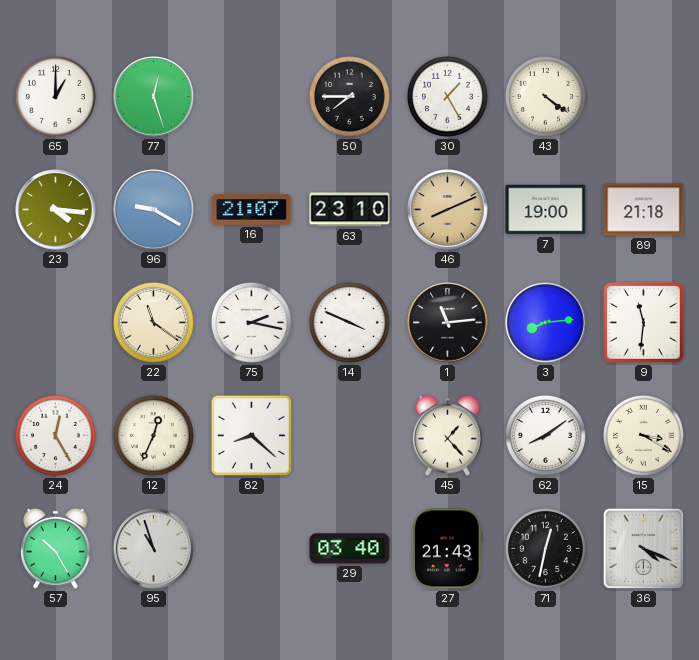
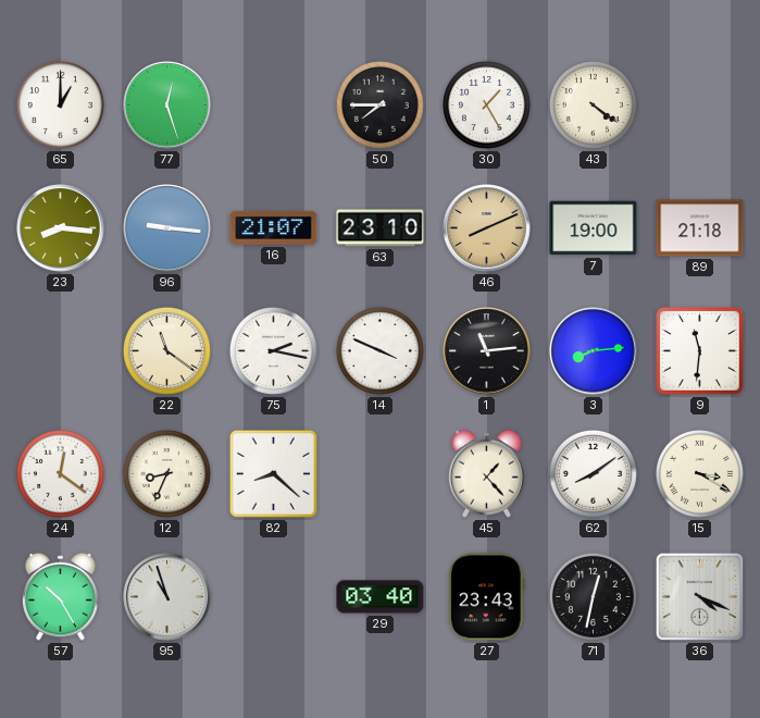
23: 4:16 -> 8:16 (61, 228)
96: 9:20 -> 9:16 (167, 228)
24: 12:25 -> 12:21 (60, 473)
12: 12:34 -> 8:34 (166, 473)
27: 21:43 -> 23:43 (487, 597)
